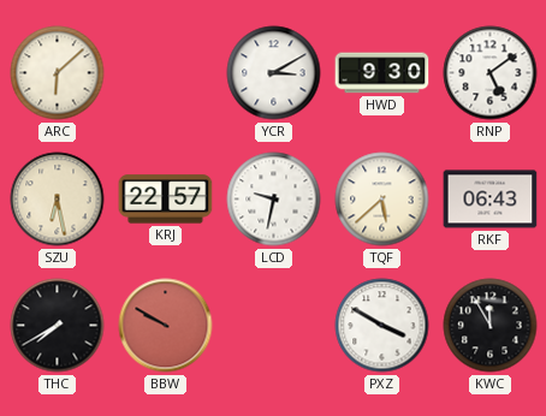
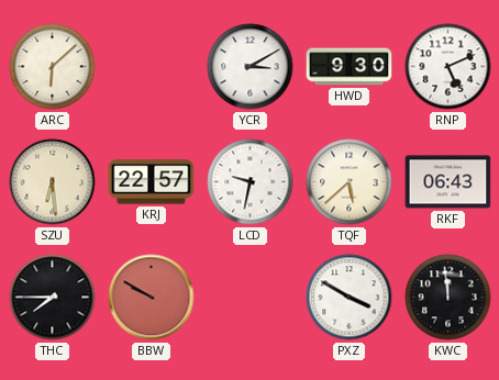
RNP: 5:09 -> 5:11 (448, 67)
SZU: 6:28 -> 6:29 (53, 182)
THC: 7:40 -> 7:45 (53, 298)
KWC: 11:55 -> 11:59 (448, 298)
